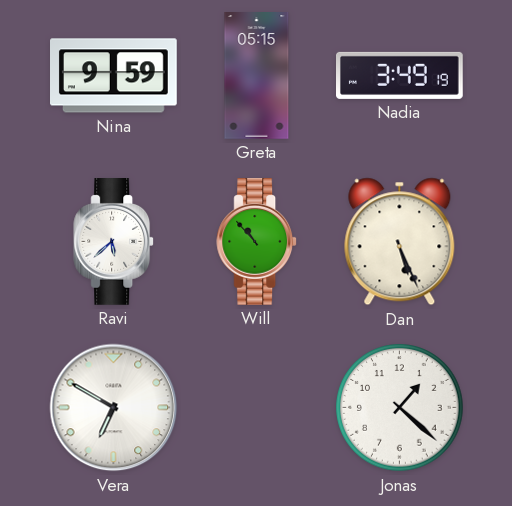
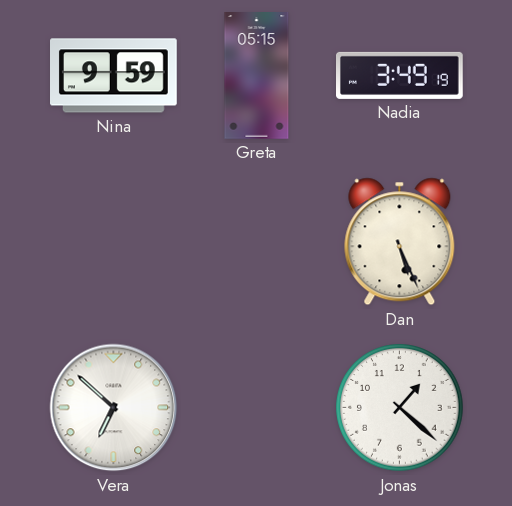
Ravi: 5:38 -> none (114, 242)
Will: 10:53 -> none (257, 242)
Vera: 6:50 -> 6:52 (114, 408)
